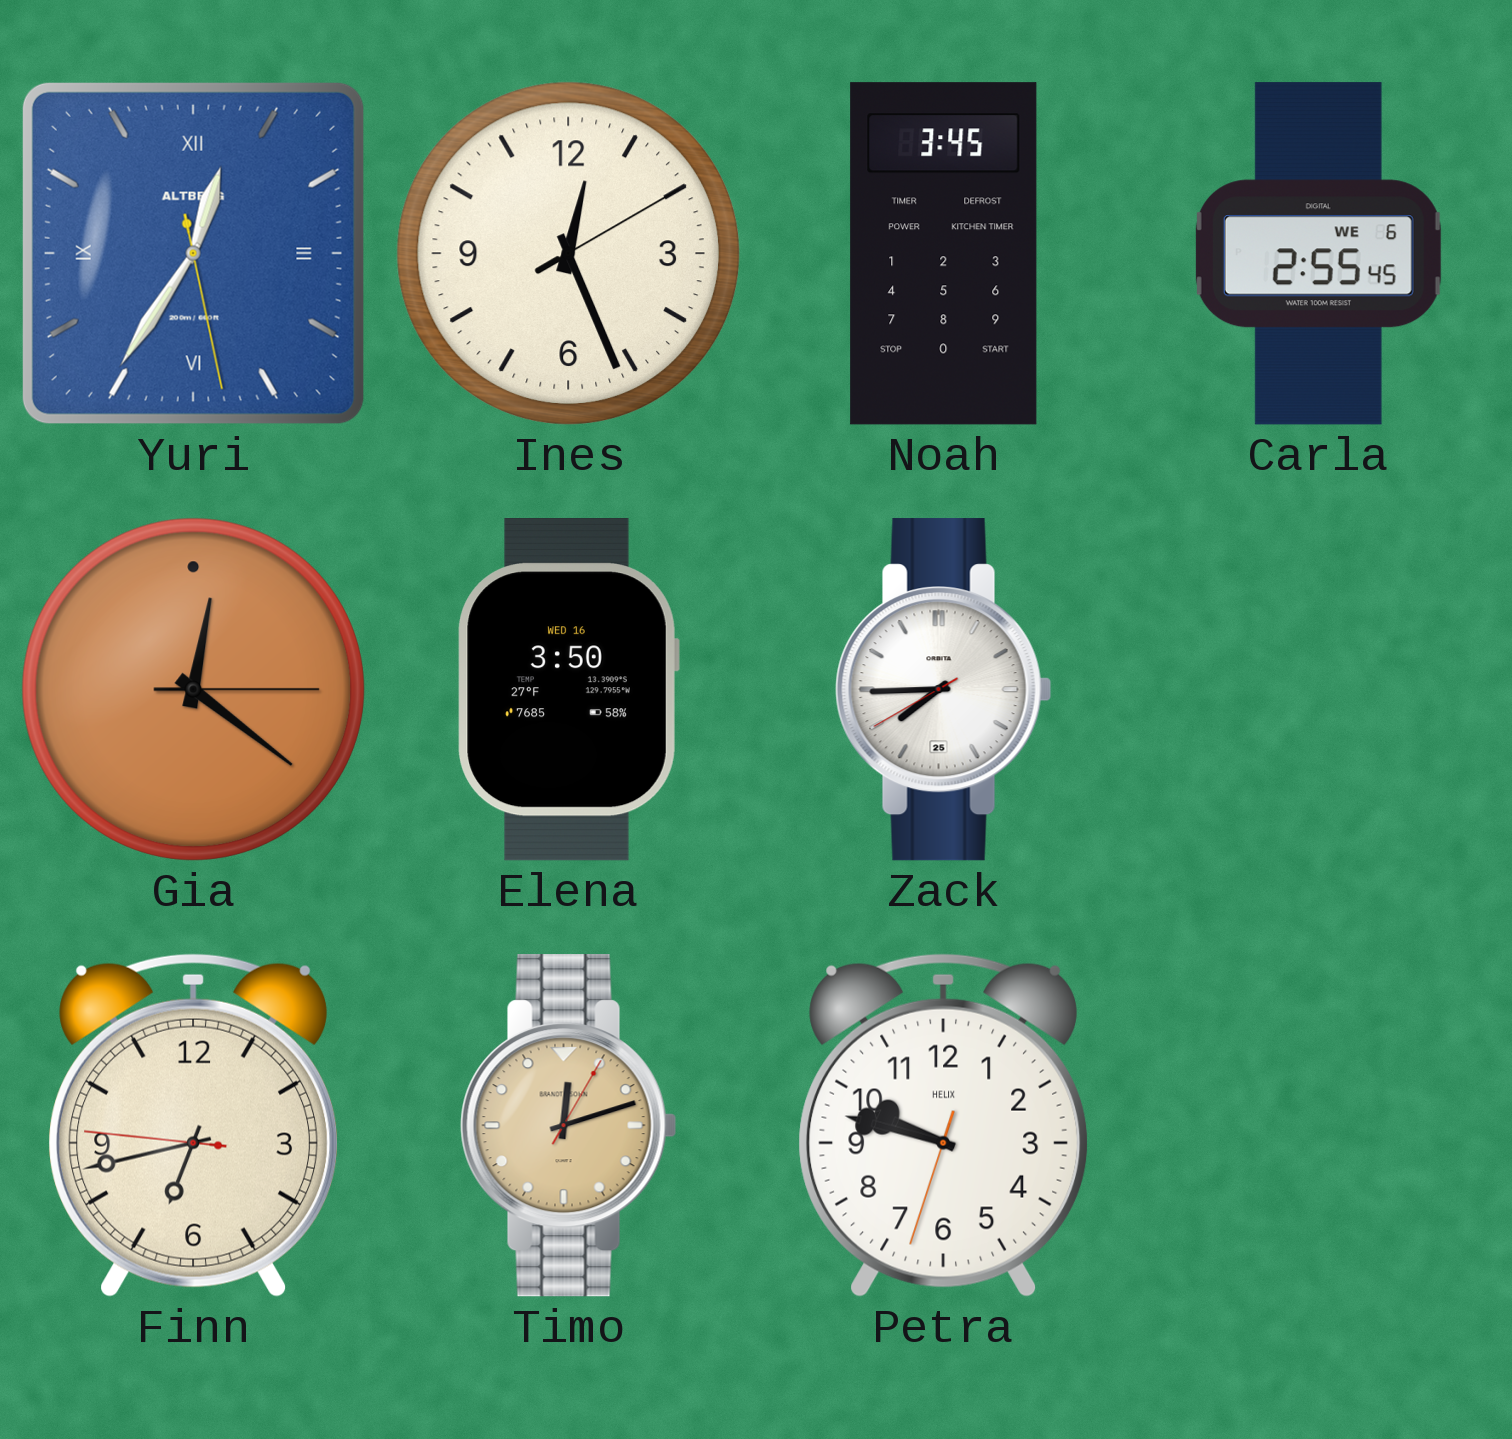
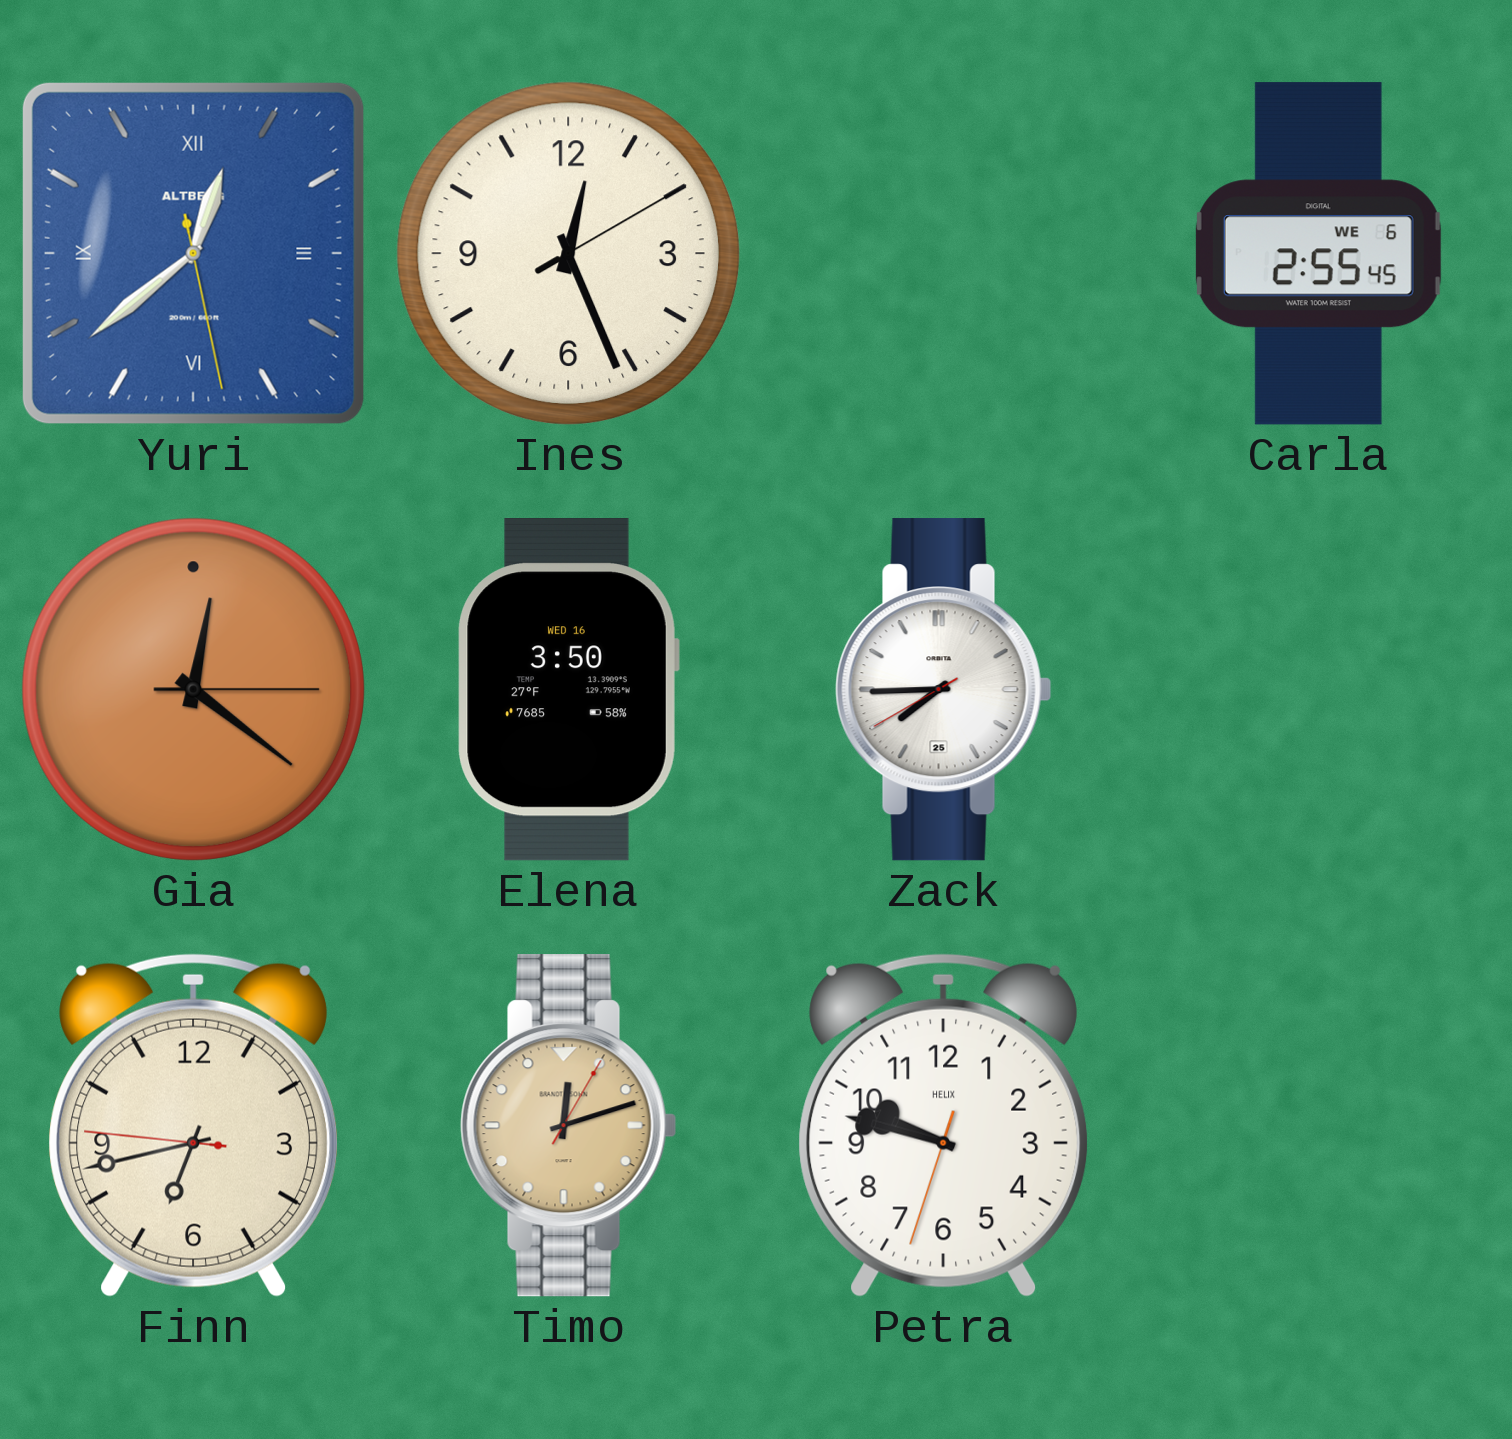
Yuri: 12:35 -> 12:38 (193, 253)
Noah: 3:45 -> none (944, 254)
